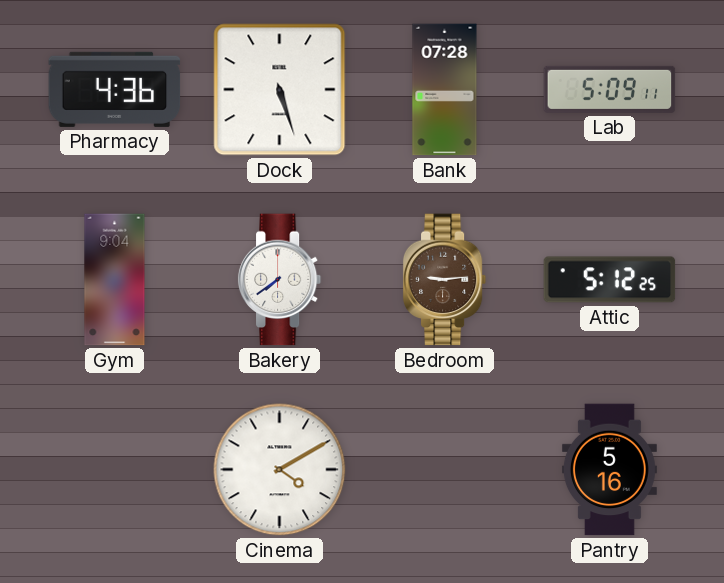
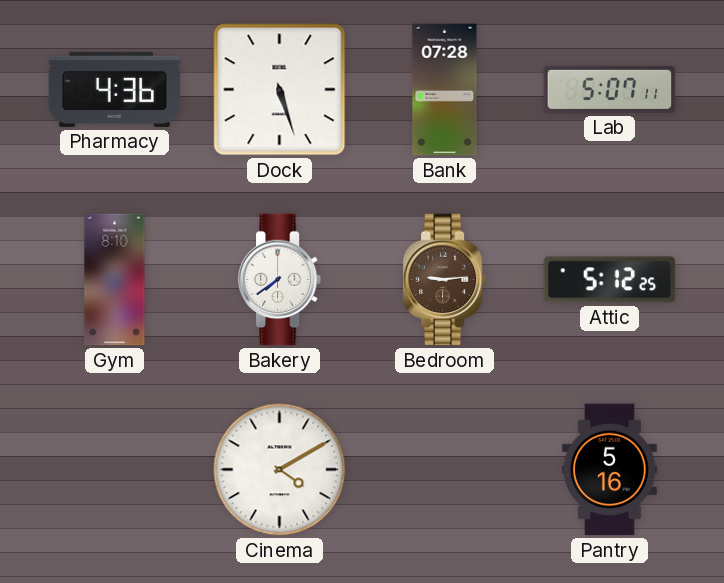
Lab: 5:09 -> 5:07 (610, 89)
Gym: 9:04 -> 8:10 (115, 280)
